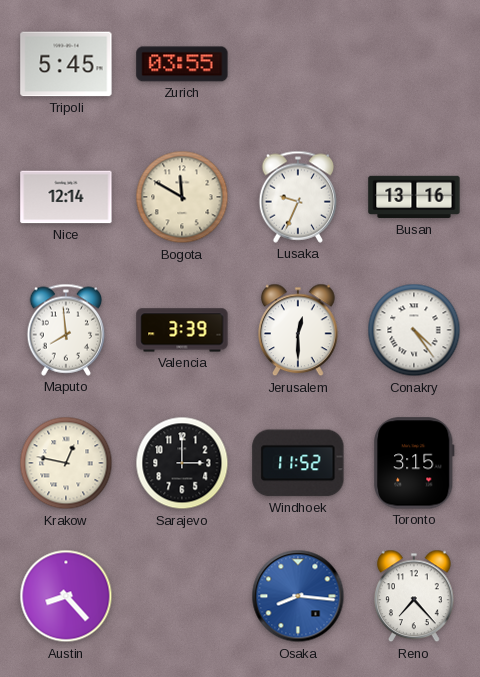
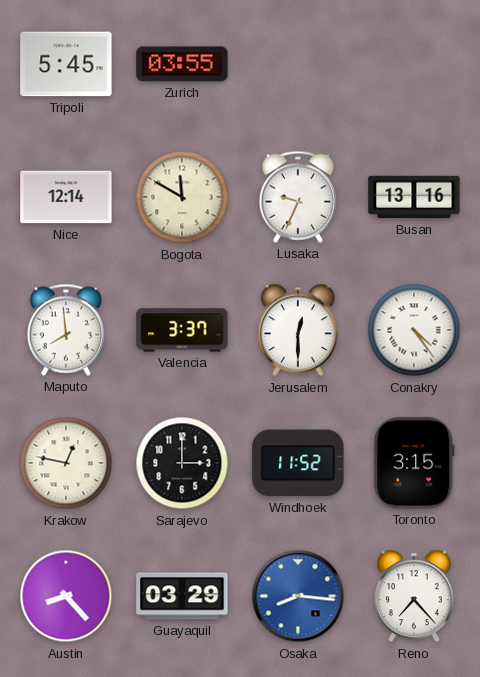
Valencia: 3:39 -> 3:37 (182, 330)
Guayaquil: none -> 03:29 (182, 596)
